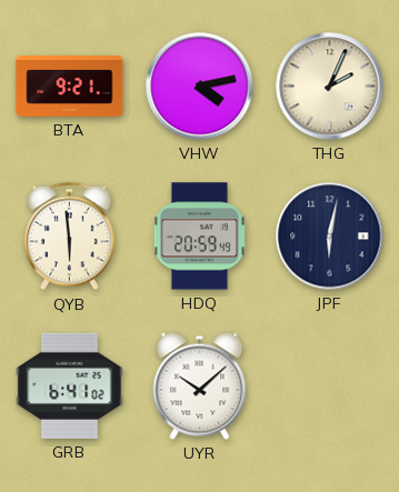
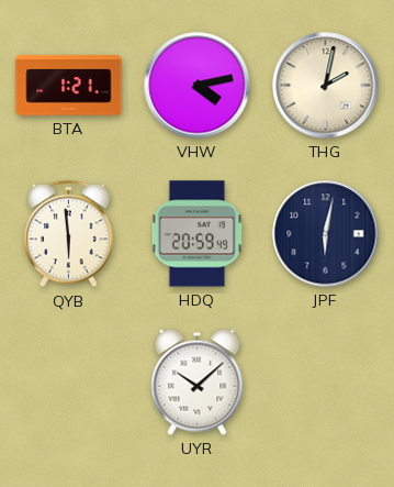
BTA: 9:21 -> 1:21 (69, 86)
THG: 2:04 -> 2:02 (326, 86)
GRB: 6:41 -> none (70, 385)
